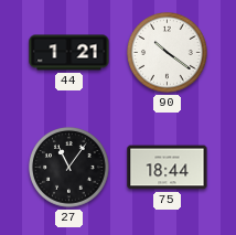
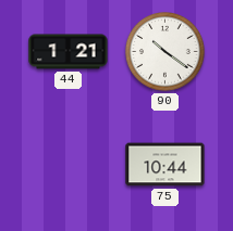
27: 11:06 -> none (69, 168)
75: 18:44 -> 10:44 (165, 165)
